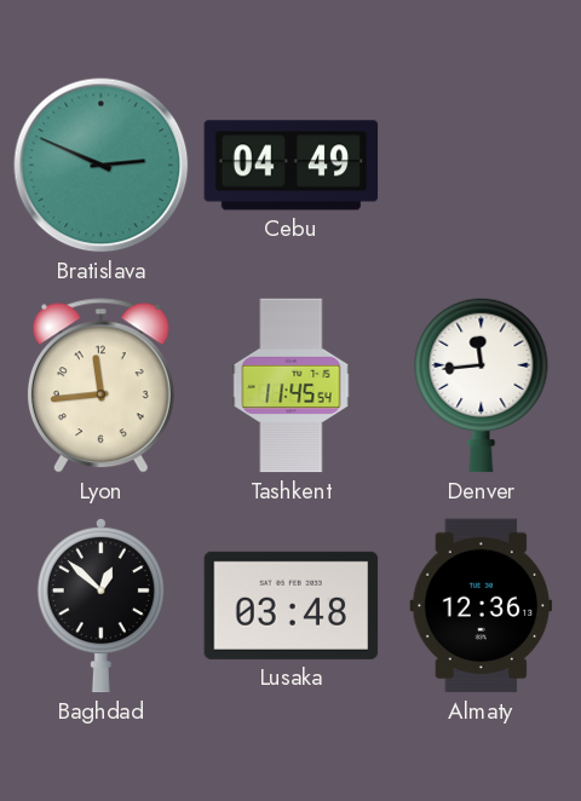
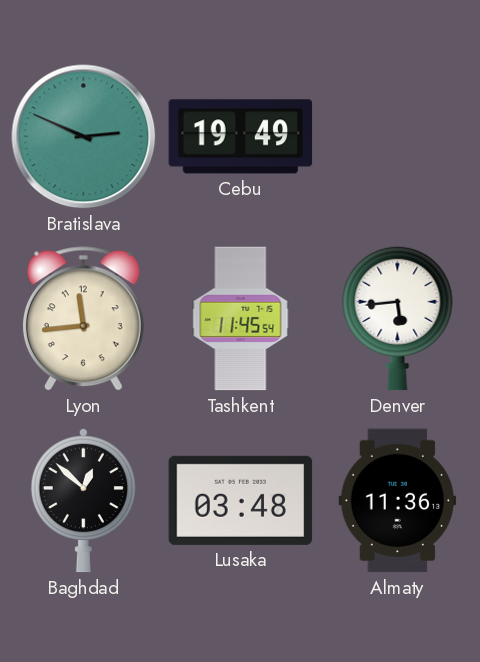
Cebu: 04:49 -> 19:49 (241, 137)
Denver: 11:44 -> 5:44 (398, 318)
Almaty: 12:36 -> 11:36 (398, 501)
